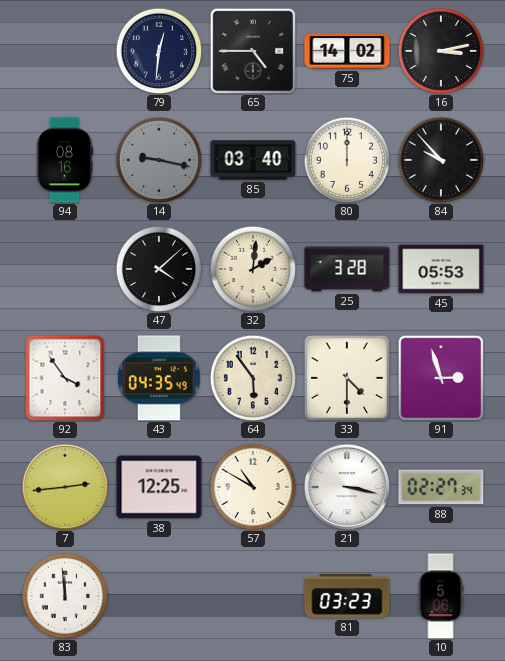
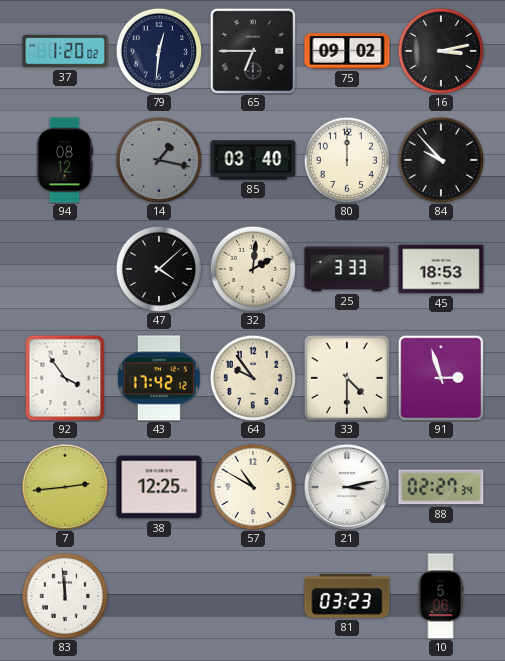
37: none -> 1:20 (65, 51)
65: 4:45 -> 6:45 (252, 50)
75: 14:02 -> 09:02 (347, 51)
94: 08:16 -> 08:12 (65, 160)
14: 9:17 -> 1:17 (159, 160)
25: 3:28 -> 3:33 (347, 269)
45: 05:53 -> 18:53 (441, 269)
43: 04:35 -> 17:42 (159, 378)
64: 5:54 -> 9:54 (253, 378)
21: 3:17 -> 3:13 (347, 487)
